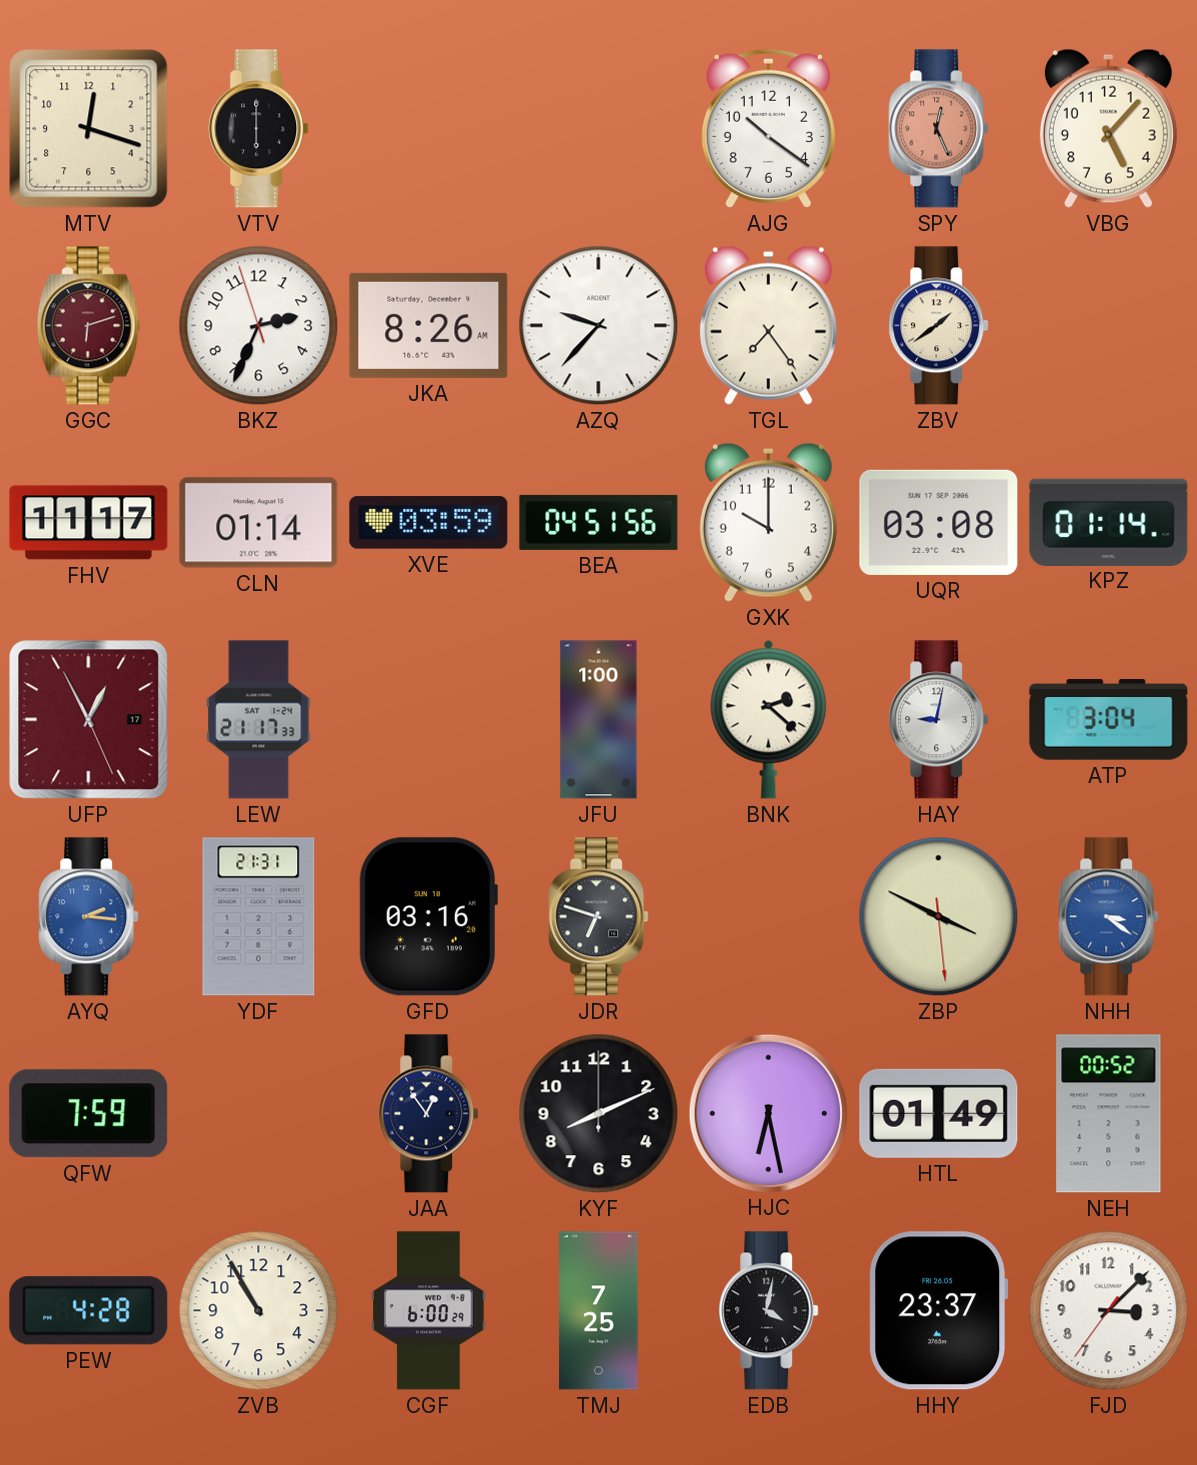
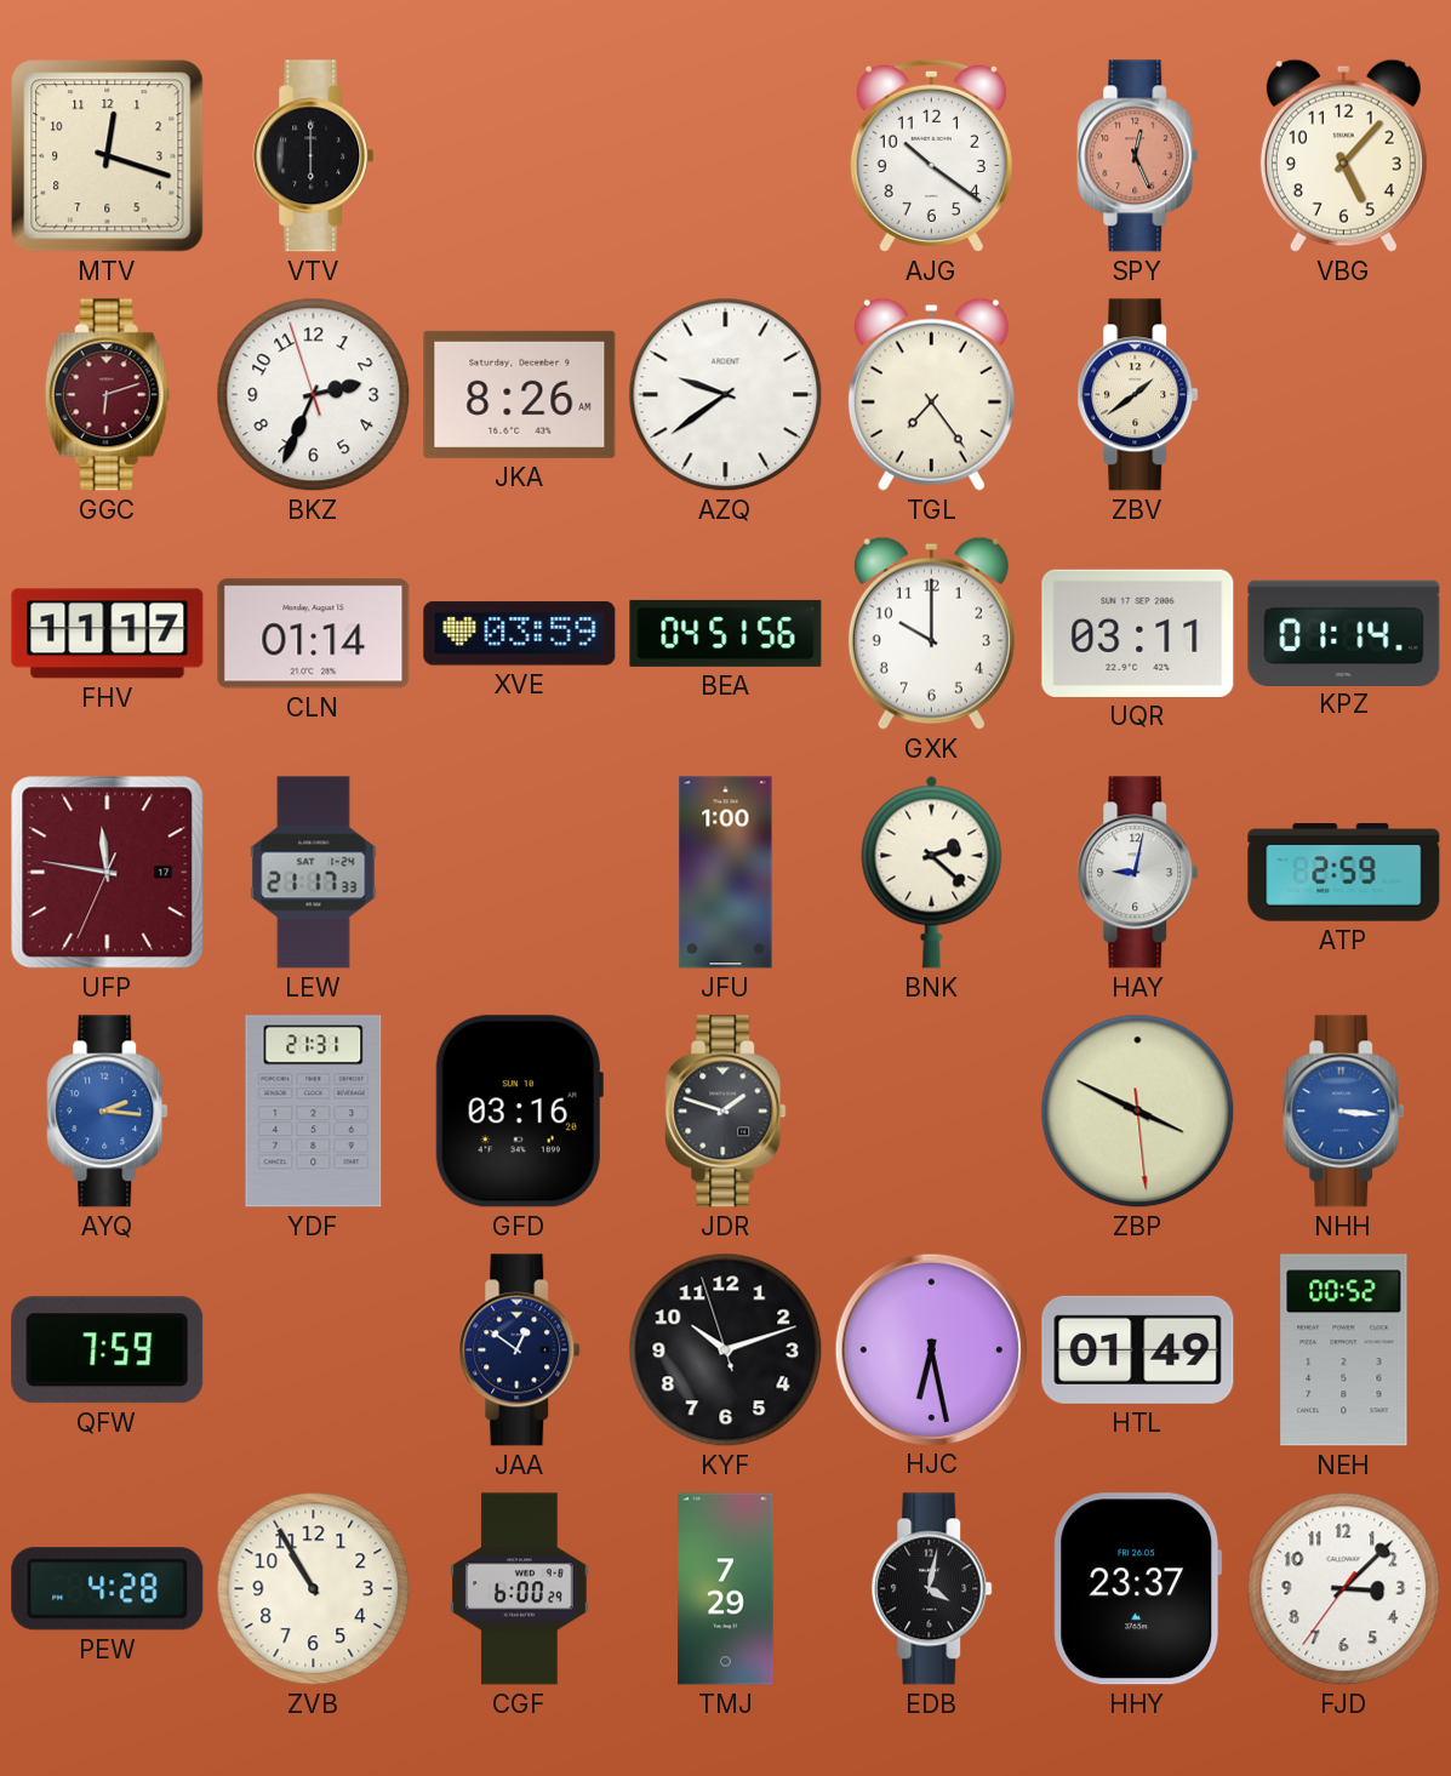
AZQ: 9:37 -> 9:39 (726, 395)
UQR: 03:08 -> 03:11 (1138, 633)
UFP: 12:55 -> 11:46 (108, 873)
ATP: 3:04 -> 2:59 (1344, 873)
JDR: 6:48 -> 1:48 (726, 1112)
NHH: 3:21 -> 3:16 (1344, 1112)
JAA: 12:54 -> 12:51 (520, 1350)
KYF: 8:11 -> 10:11 (726, 1350)
TMJ: 7:25 -> 7:29 (726, 1589)
